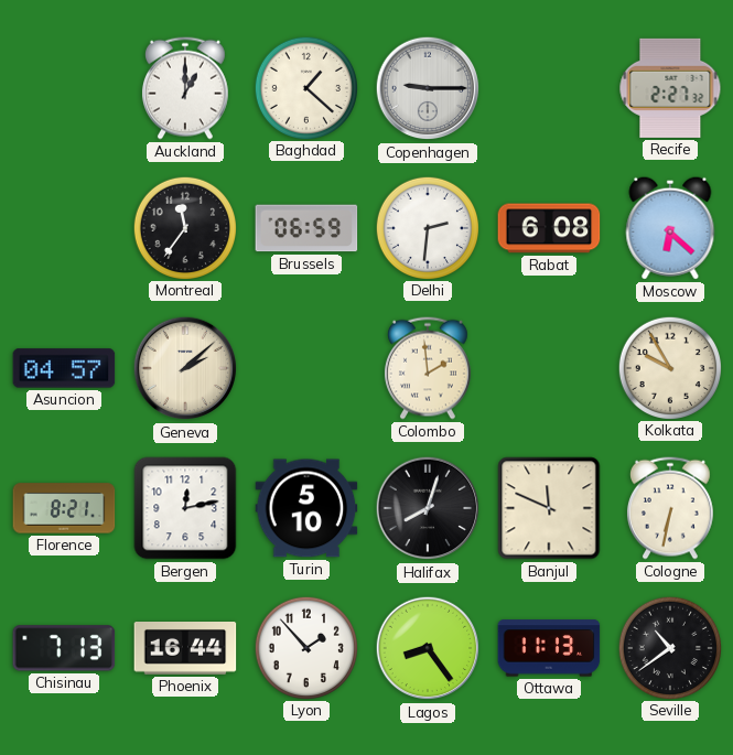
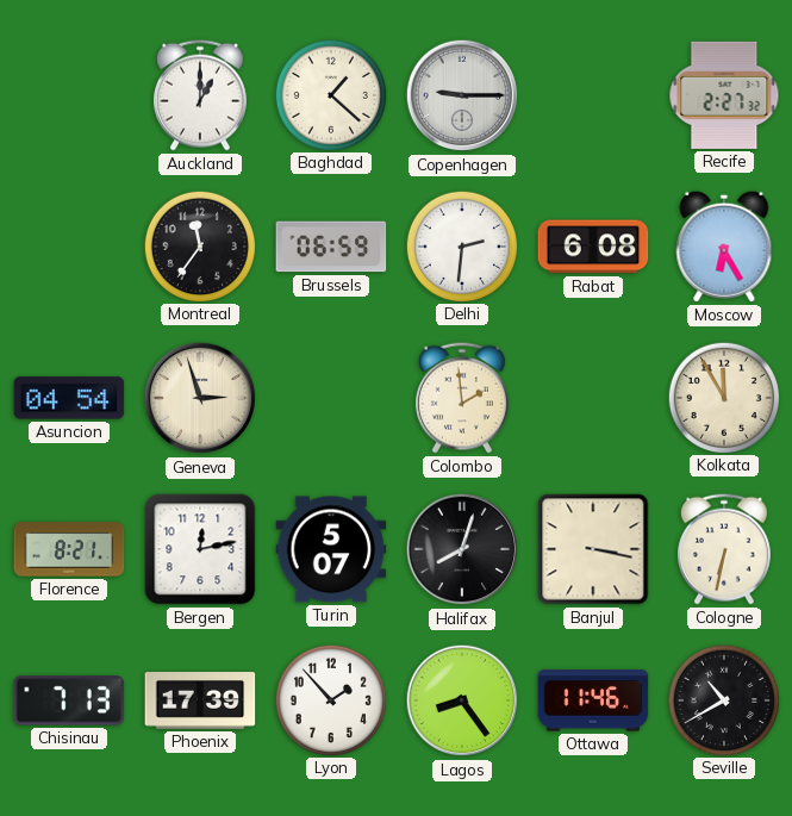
Moscow: 6:22 -> 6:25 (724, 247)
Asuncion: 04:57 -> 04:54 (69, 398)
Geneva: 2:08 -> 2:57 (200, 398)
Kolkata: 9:55 -> 11:55 (723, 397)
Turin: 5:10 -> 5:07 (331, 549)
Banjul: 11:49 -> 3:17 (593, 549)
Phoenix: 16:44 -> 17:39 (200, 702)
Ottawa: 11:13 -> 11:46 (593, 700)
Seville: 10:39 -> 10:40 (723, 699)
